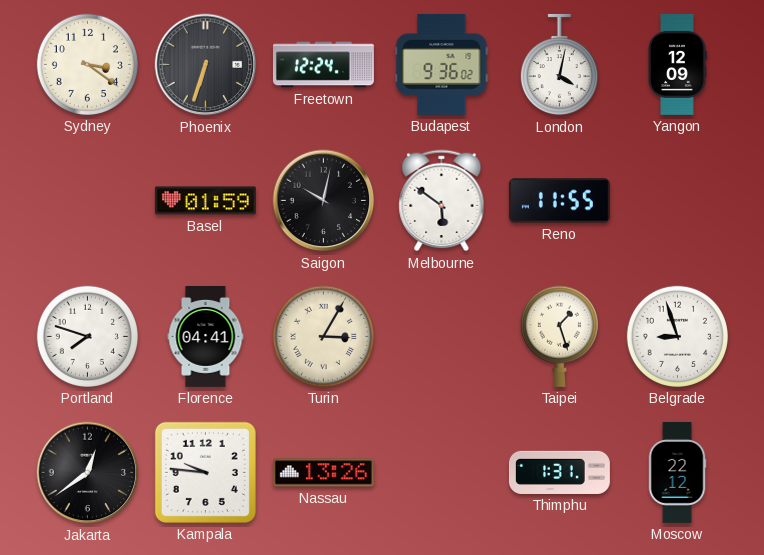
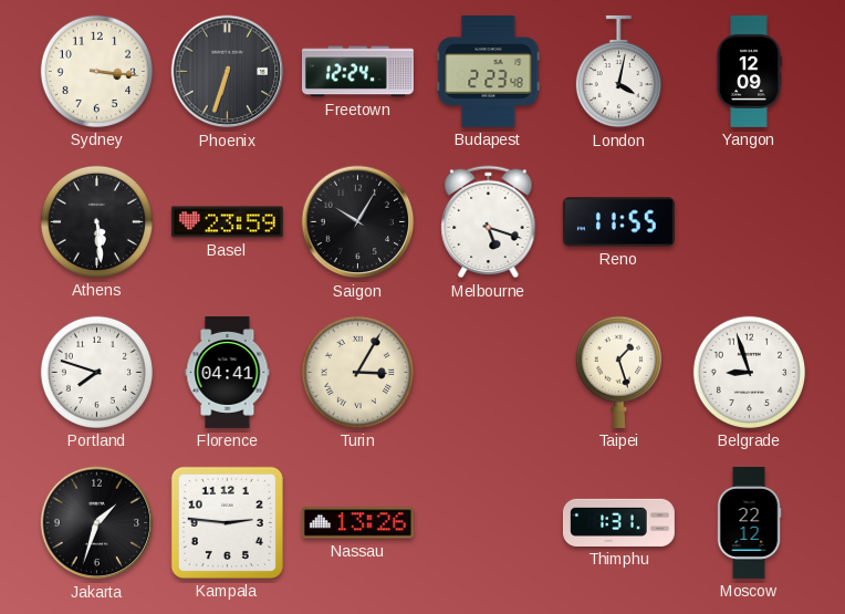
Sydney: 3:21 -> 3:16 (96, 71)
Budapest: 9:36 -> 2:23 (489, 71)
Athens: none -> 5:29 (96, 221)
Basel: 01:59 -> 23:59 (227, 222)
Saigon: 10:02 -> 10:05 (358, 222)
Melbourne: 5:51 -> 5:18 (489, 222)
Jakarta: 12:39 -> 1:33 (97, 523)
Kampala: 9:46 -> 2:46 (227, 522)
